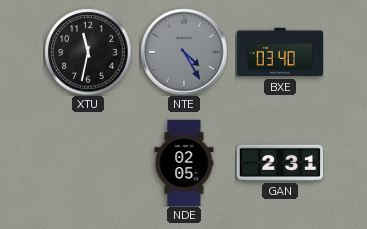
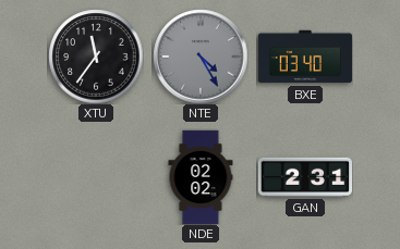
XTU: 11:32 -> 11:36 (96, 57)
NDE: 02:05 -> 02:02 (201, 177)
